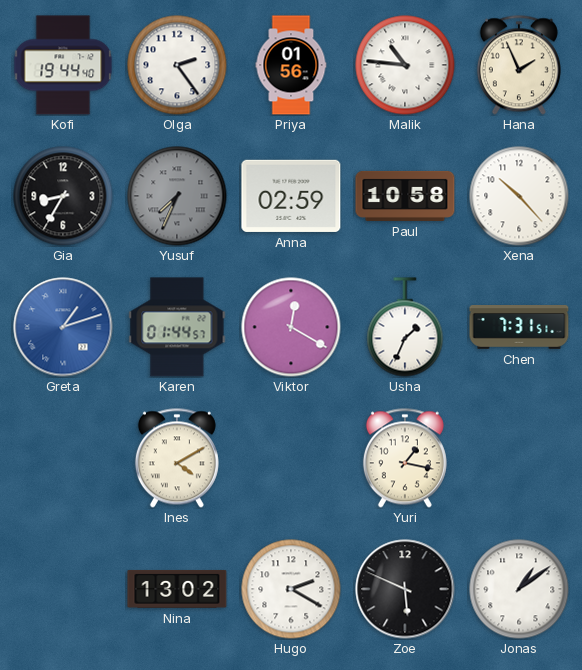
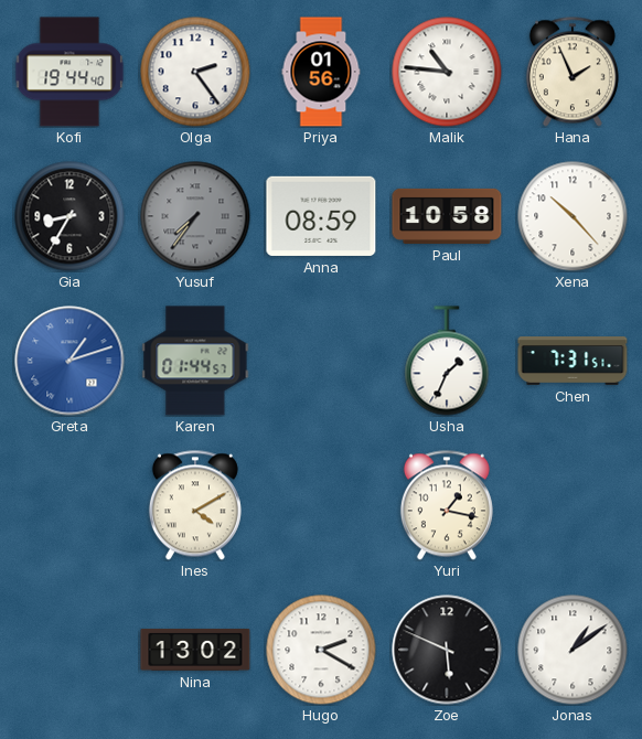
Yusuf: 7:34 -> 7:36 (195, 216)
Anna: 02:59 -> 08:59 (321, 216)
Viktor: 12:20 -> none (291, 327)
